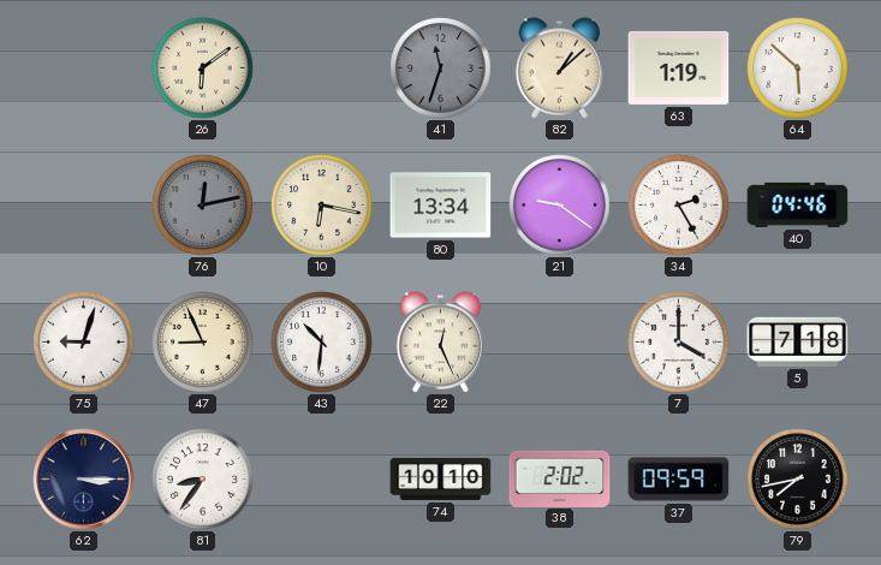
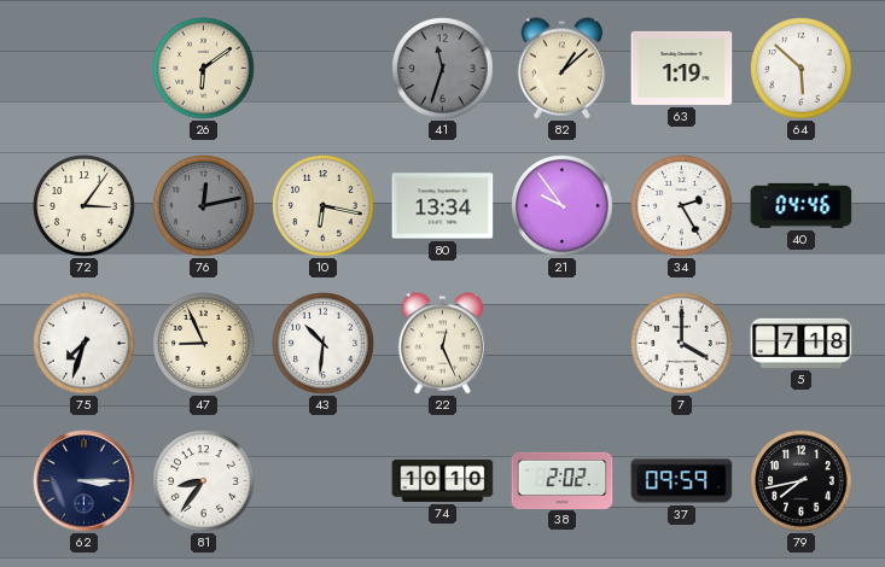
72: none -> 3:06 (85, 206)
21: 9:21 -> 9:54 (563, 206)
75: 9:03 -> 7:33 (85, 344)
